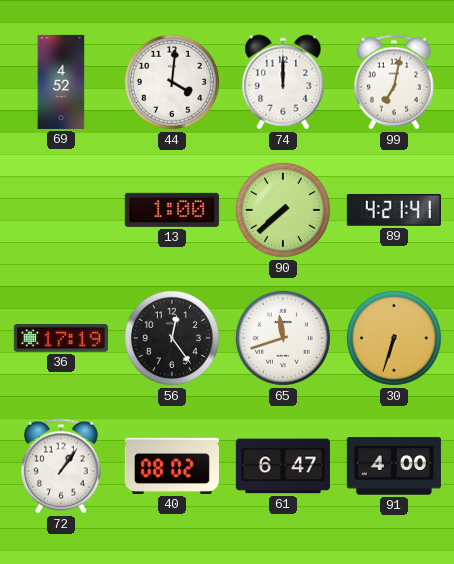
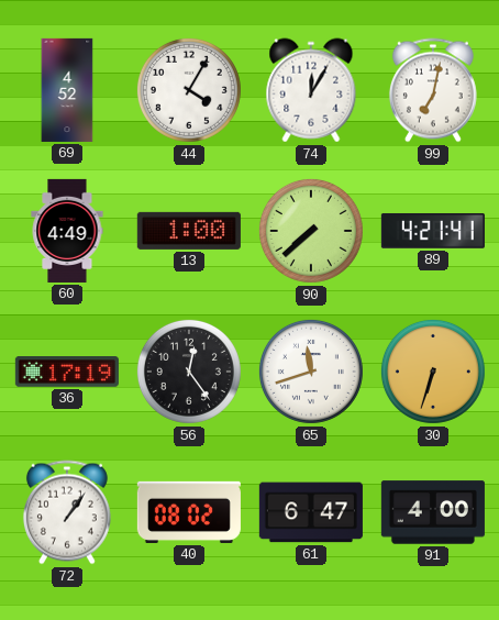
44: 4:01 -> 4:05 (189, 90)
74: 12:00 -> 12:05 (311, 90)
60: none -> 4:49 (67, 231)
